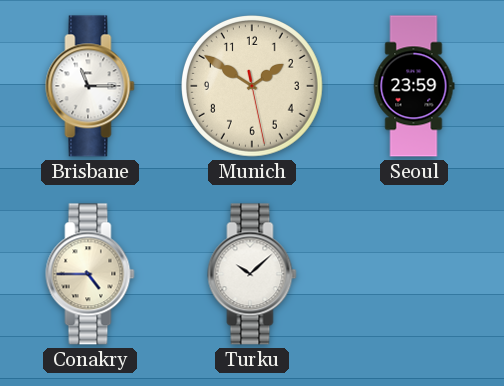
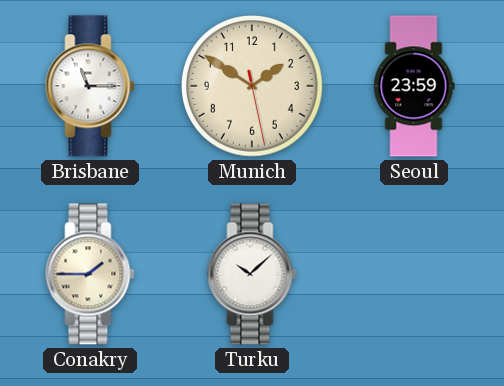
Conakry: 4:45 -> 1:45 (90, 274)
